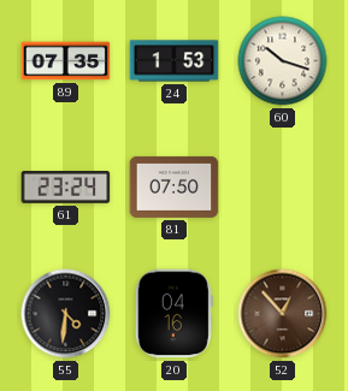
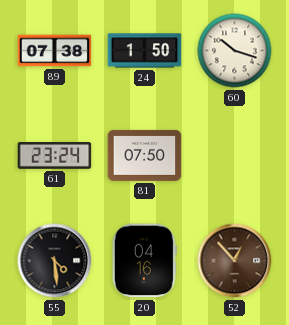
89: 07:35 -> 07:38 (55, 51)
24: 1:53 -> 1:50 (145, 51)
55: 4:31 -> 4:29 (55, 261)
